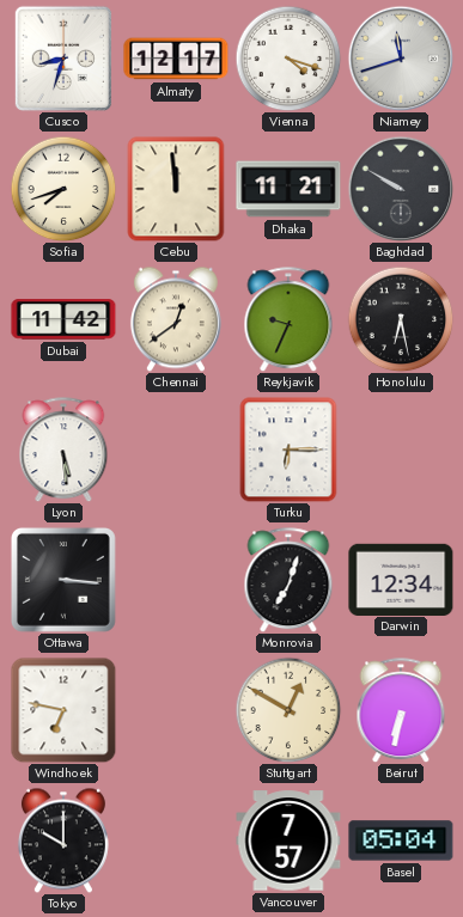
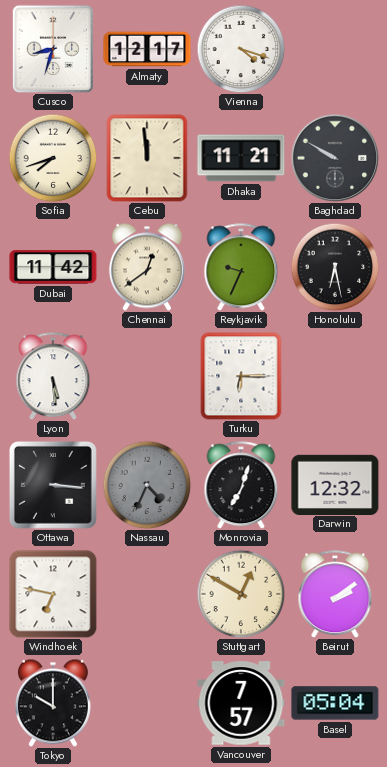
Niamey: 11:42 -> none (401, 59)
Nassau: none -> 4:34 (147, 485)
Darwin: 12:34 -> 12:32 (335, 484)
Beirut: 6:32 -> 2:09 (335, 594)
